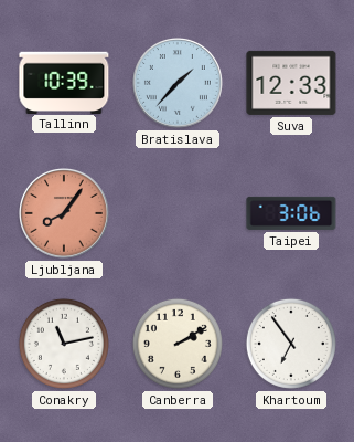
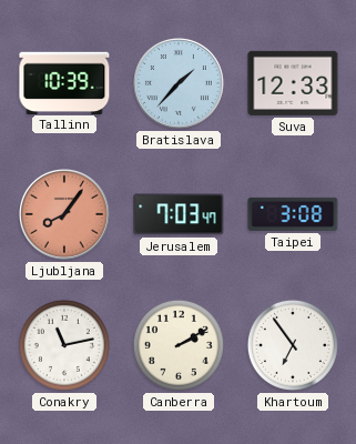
Jerusalem: none -> 7:03 (179, 214)
Taipei: 3:06 -> 3:08 (293, 214)
